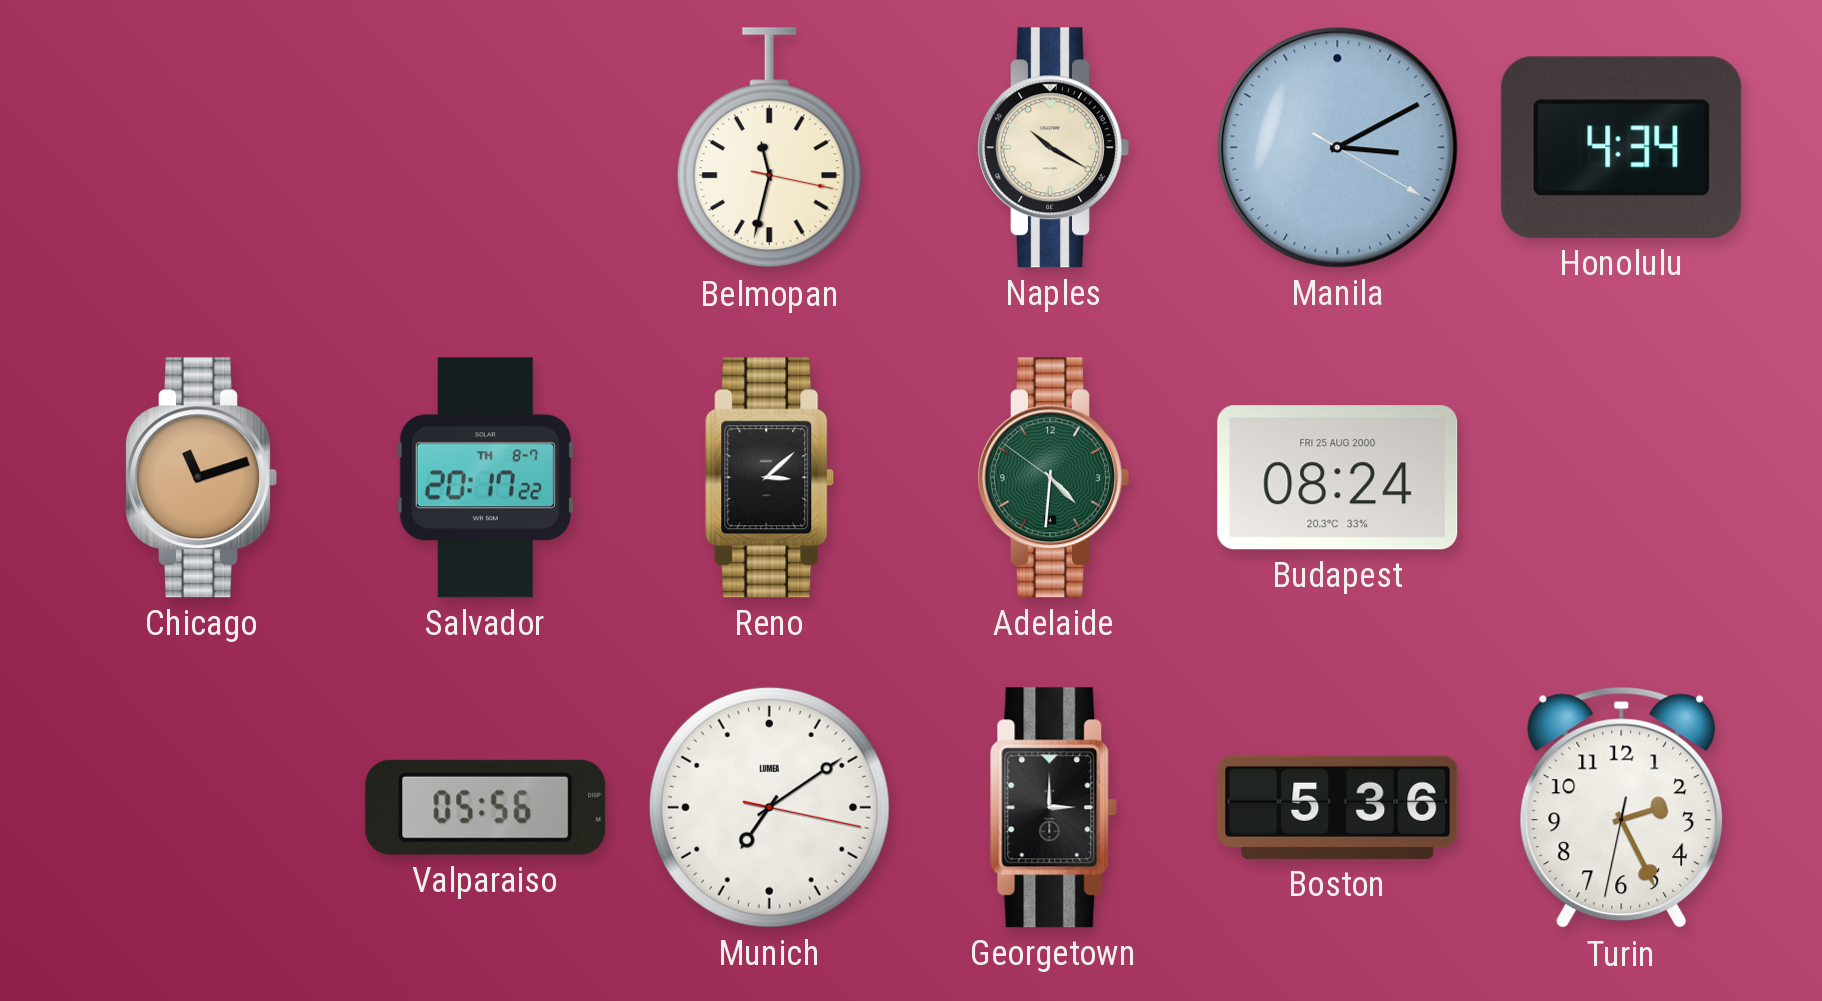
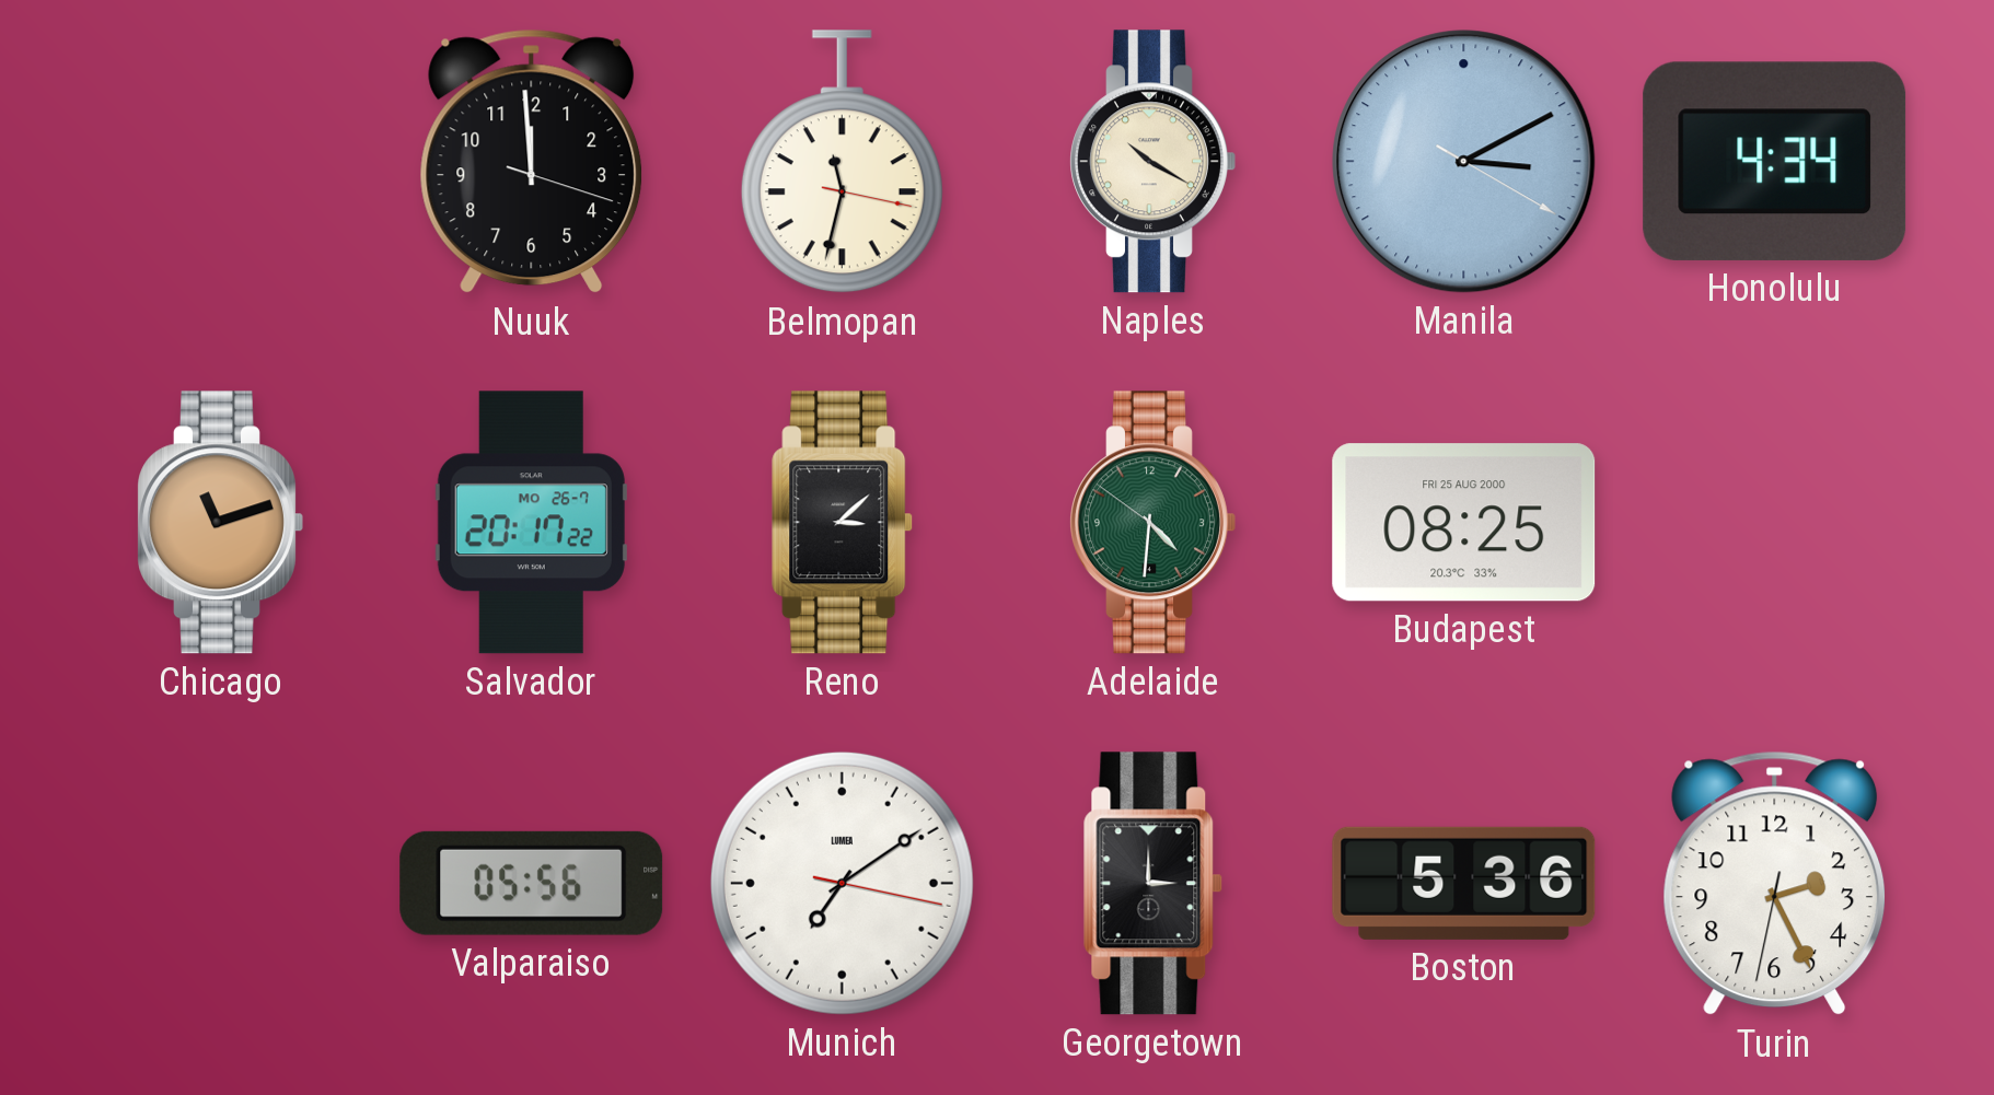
Nuuk: none -> 11:59 (532, 162)
Salvador date: TH 8-7 -> MO 26-7 (531, 523)
Budapest: 08:24 -> 08:25 (1464, 523)
